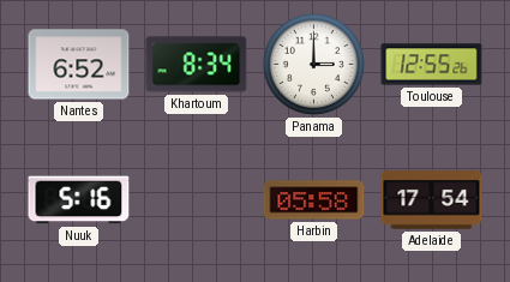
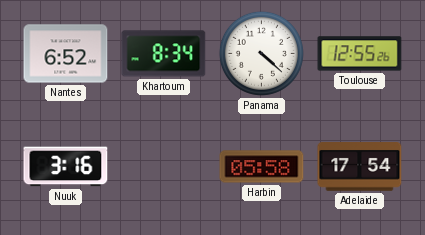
Panama: 3:00 -> 4:22 (261, 53)
Nuuk: 5:16 -> 3:16 (66, 167)
